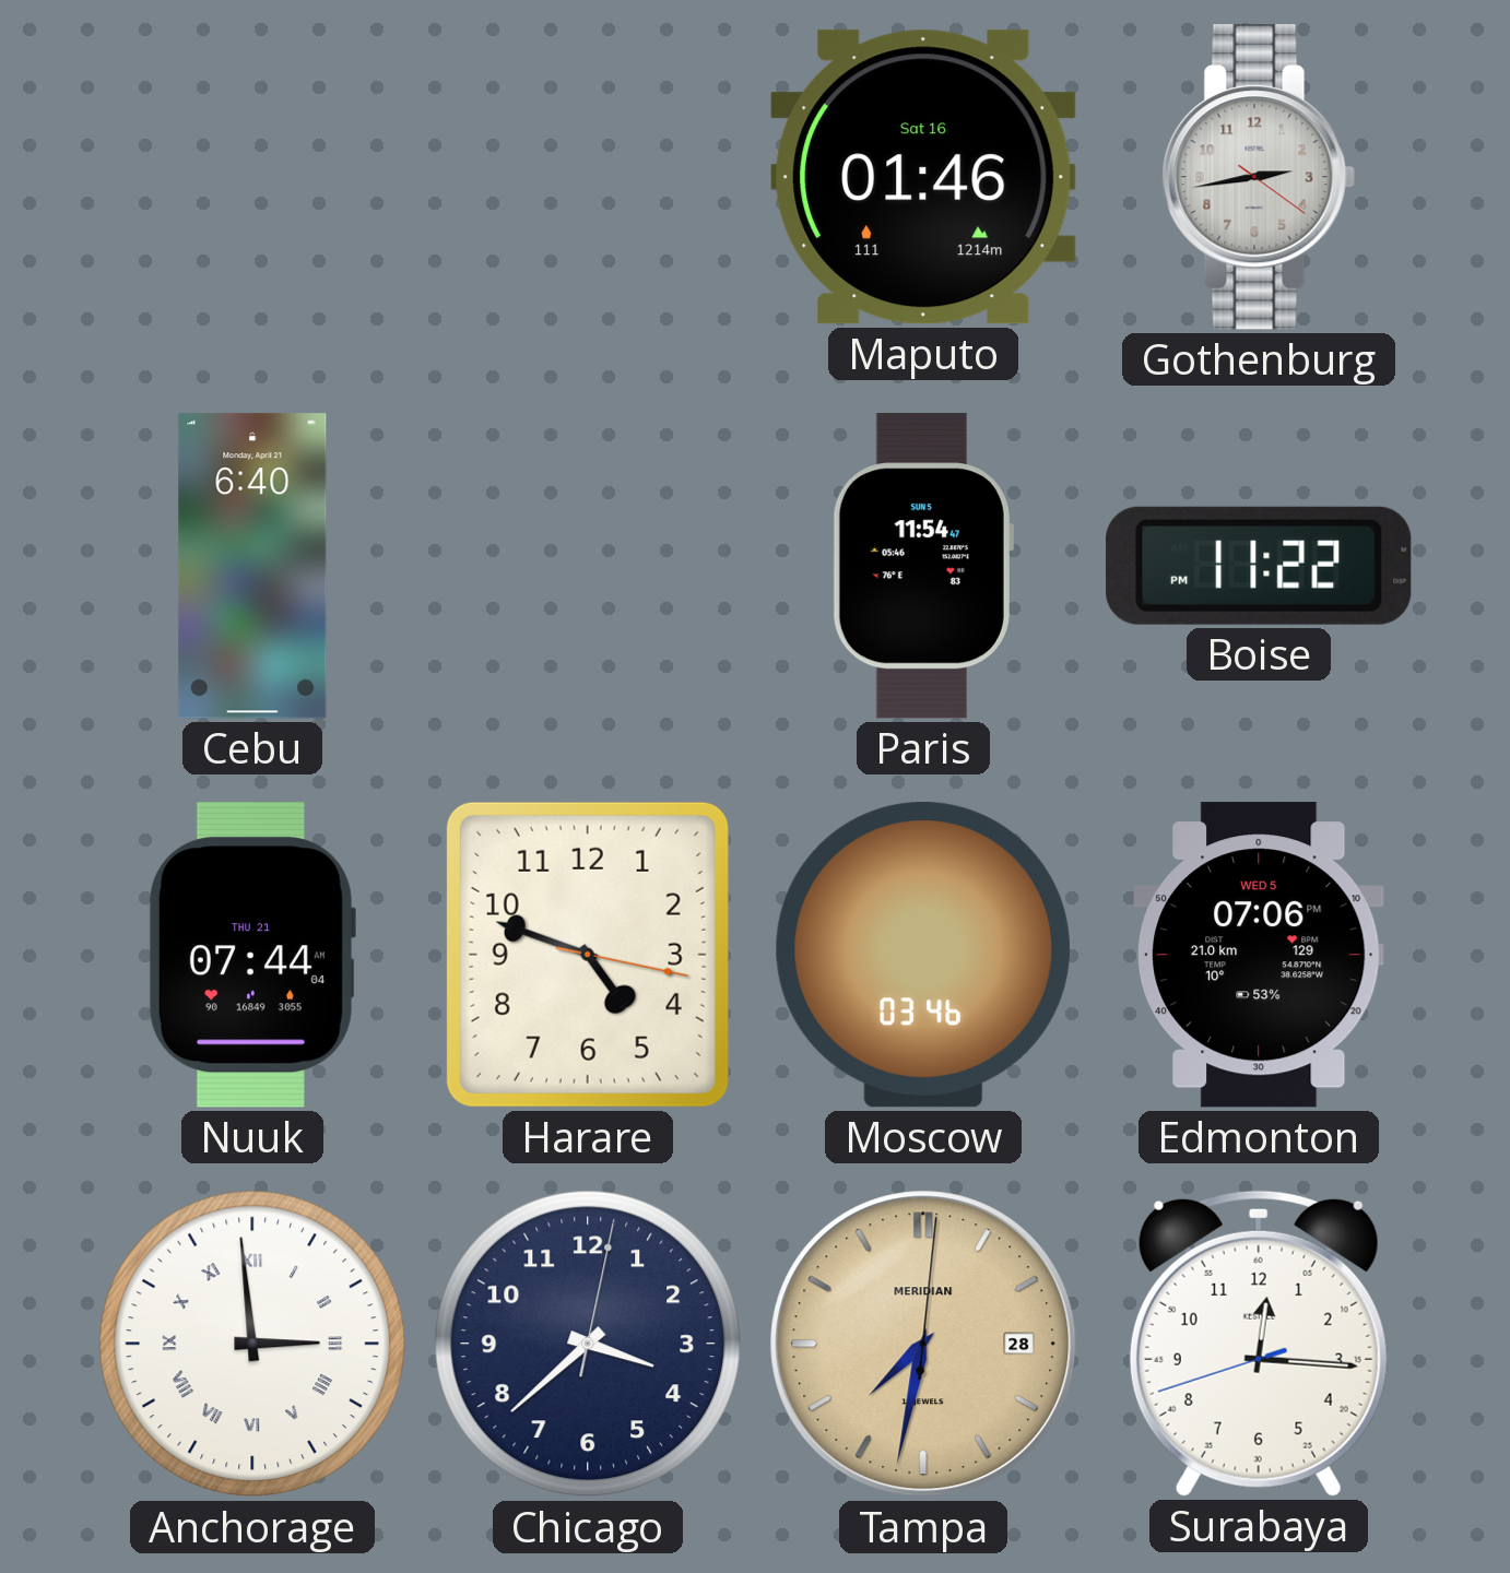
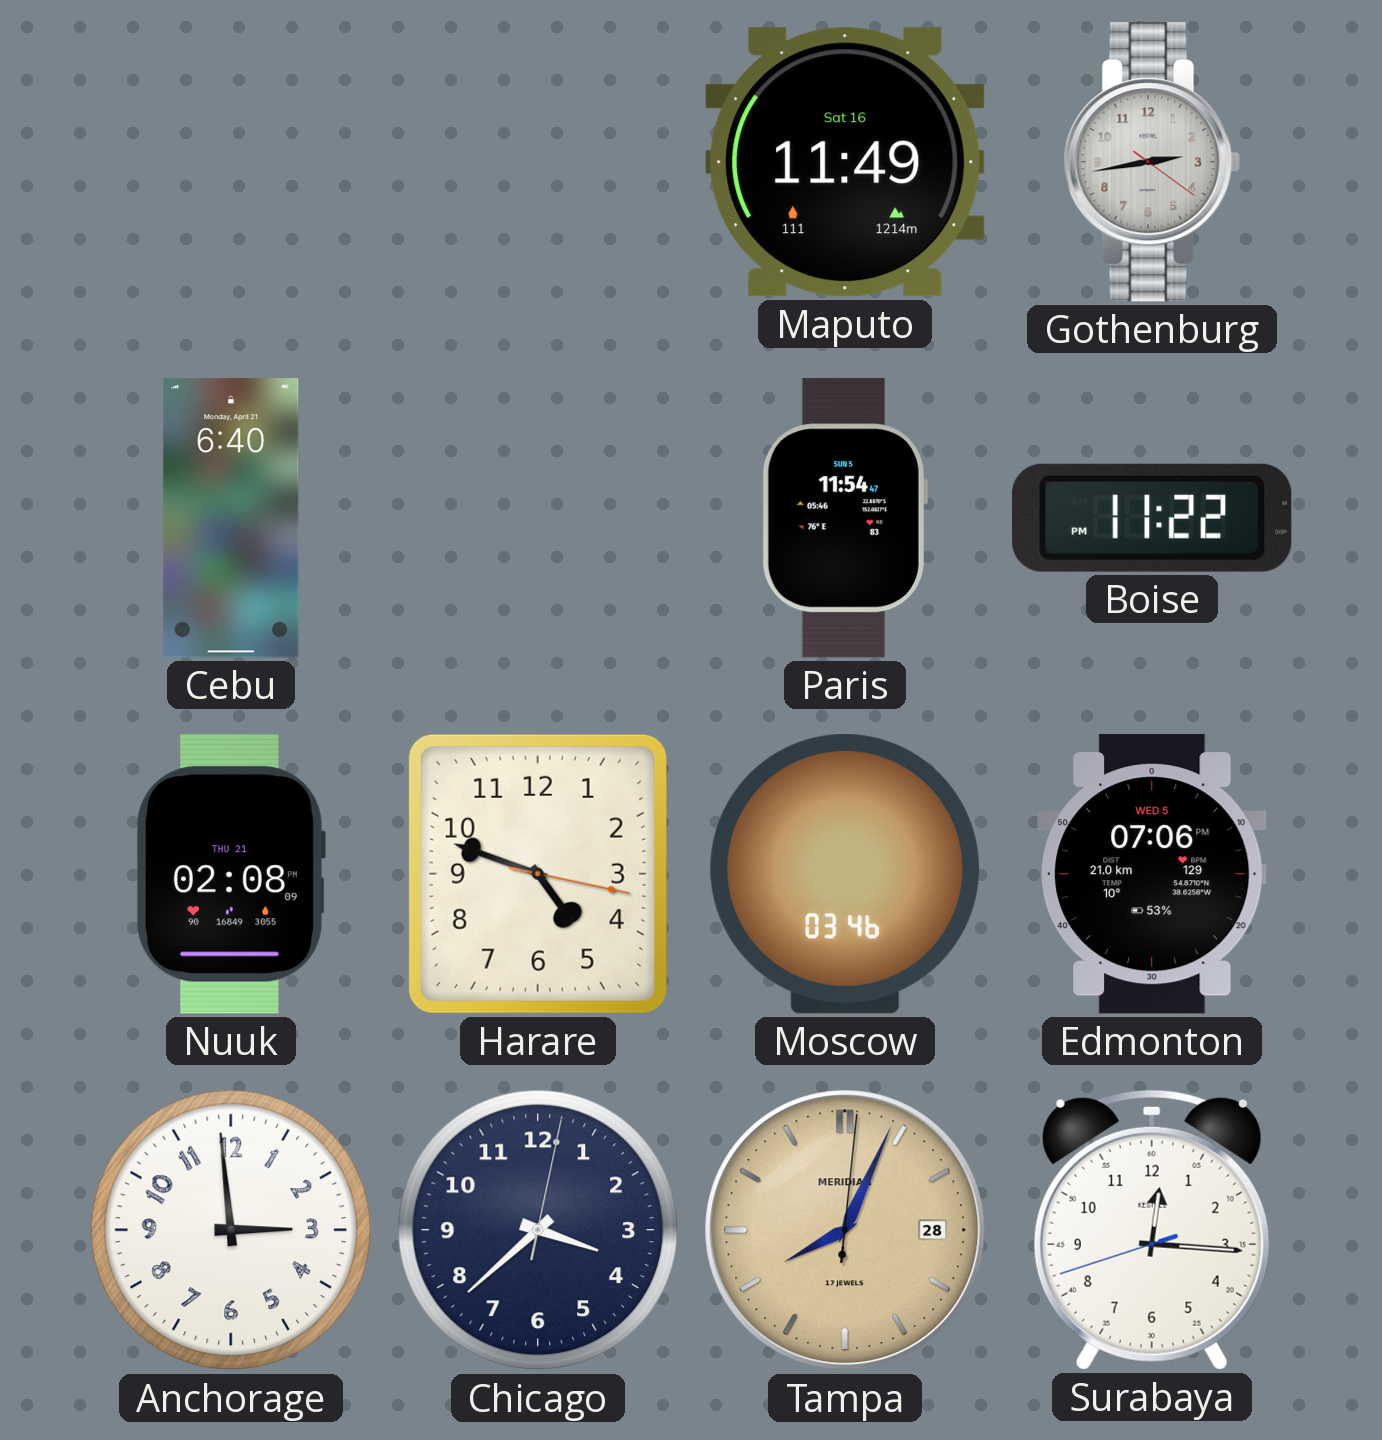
Maputo: 01:46 -> 11:49 (845, 162)
Nuuk: 07:44 -> 02:08 (230, 874)
Anchorage numerals: Roman -> Arabic (231, 1230)
Tampa: 7:32 -> 8:04 (845, 1230)
